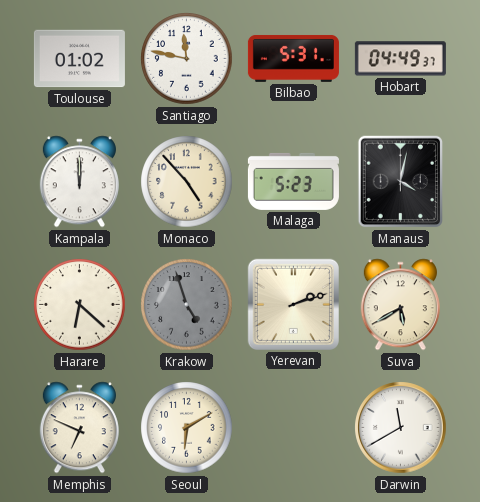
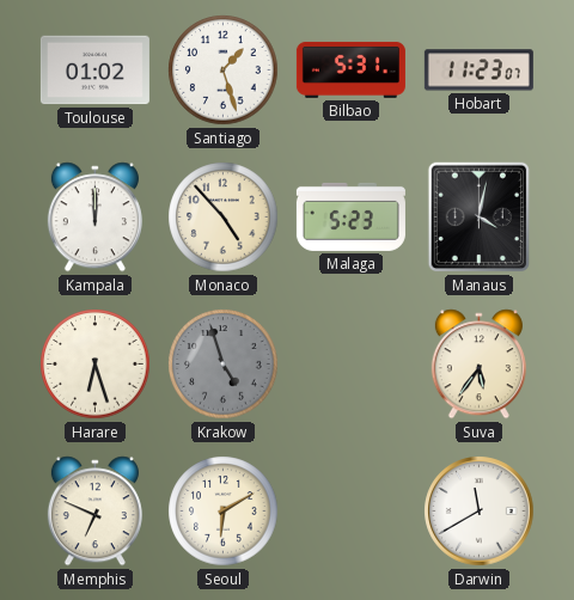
Santiago: 11:47 -> 1:27 (224, 71)
Hobart: 04:49 -> 11:23 (478, 71)
Harare: 6:22 -> 6:27 (96, 365)
Yerevan: 2:12 -> none (293, 304)
Suva: 5:40 -> 5:36 (478, 365)
